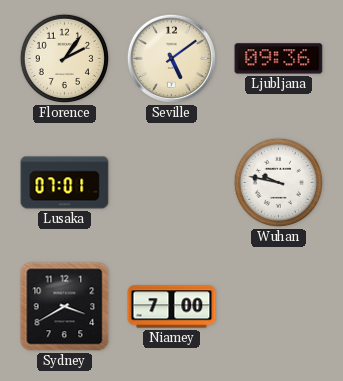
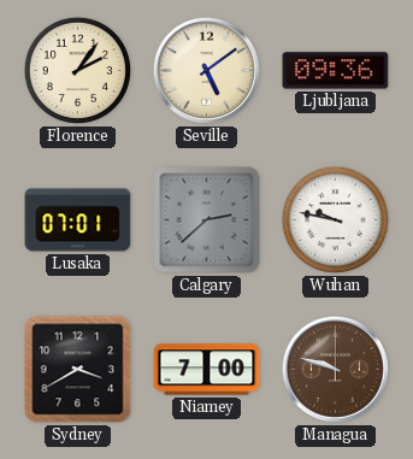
Calgary: none -> 2:38 (207, 220)
Managua: none -> 9:48 (335, 369)
